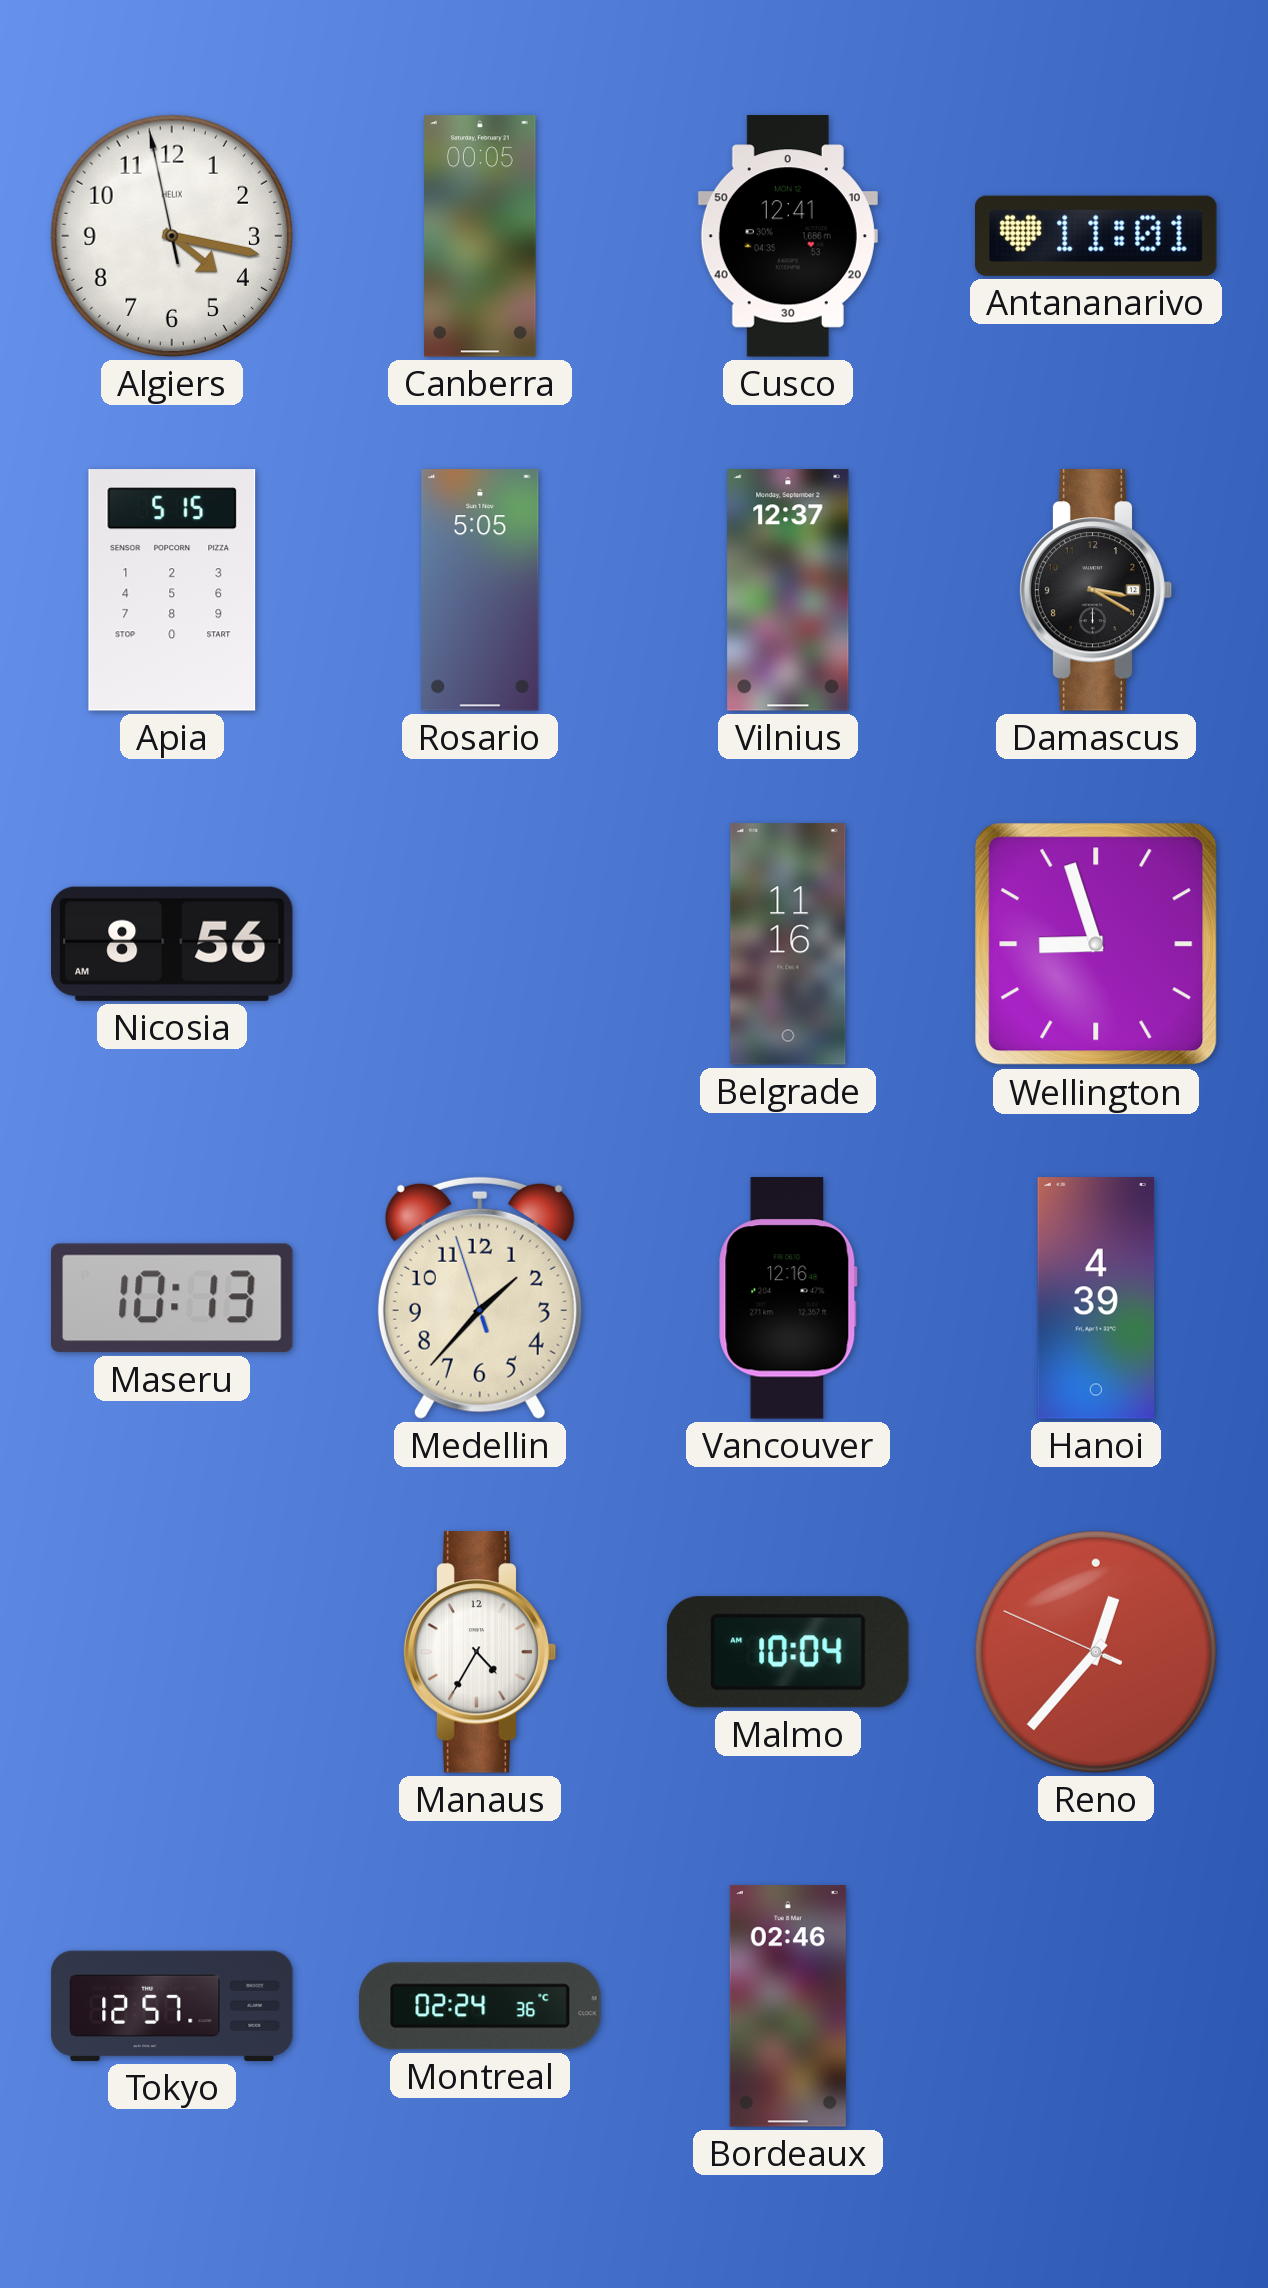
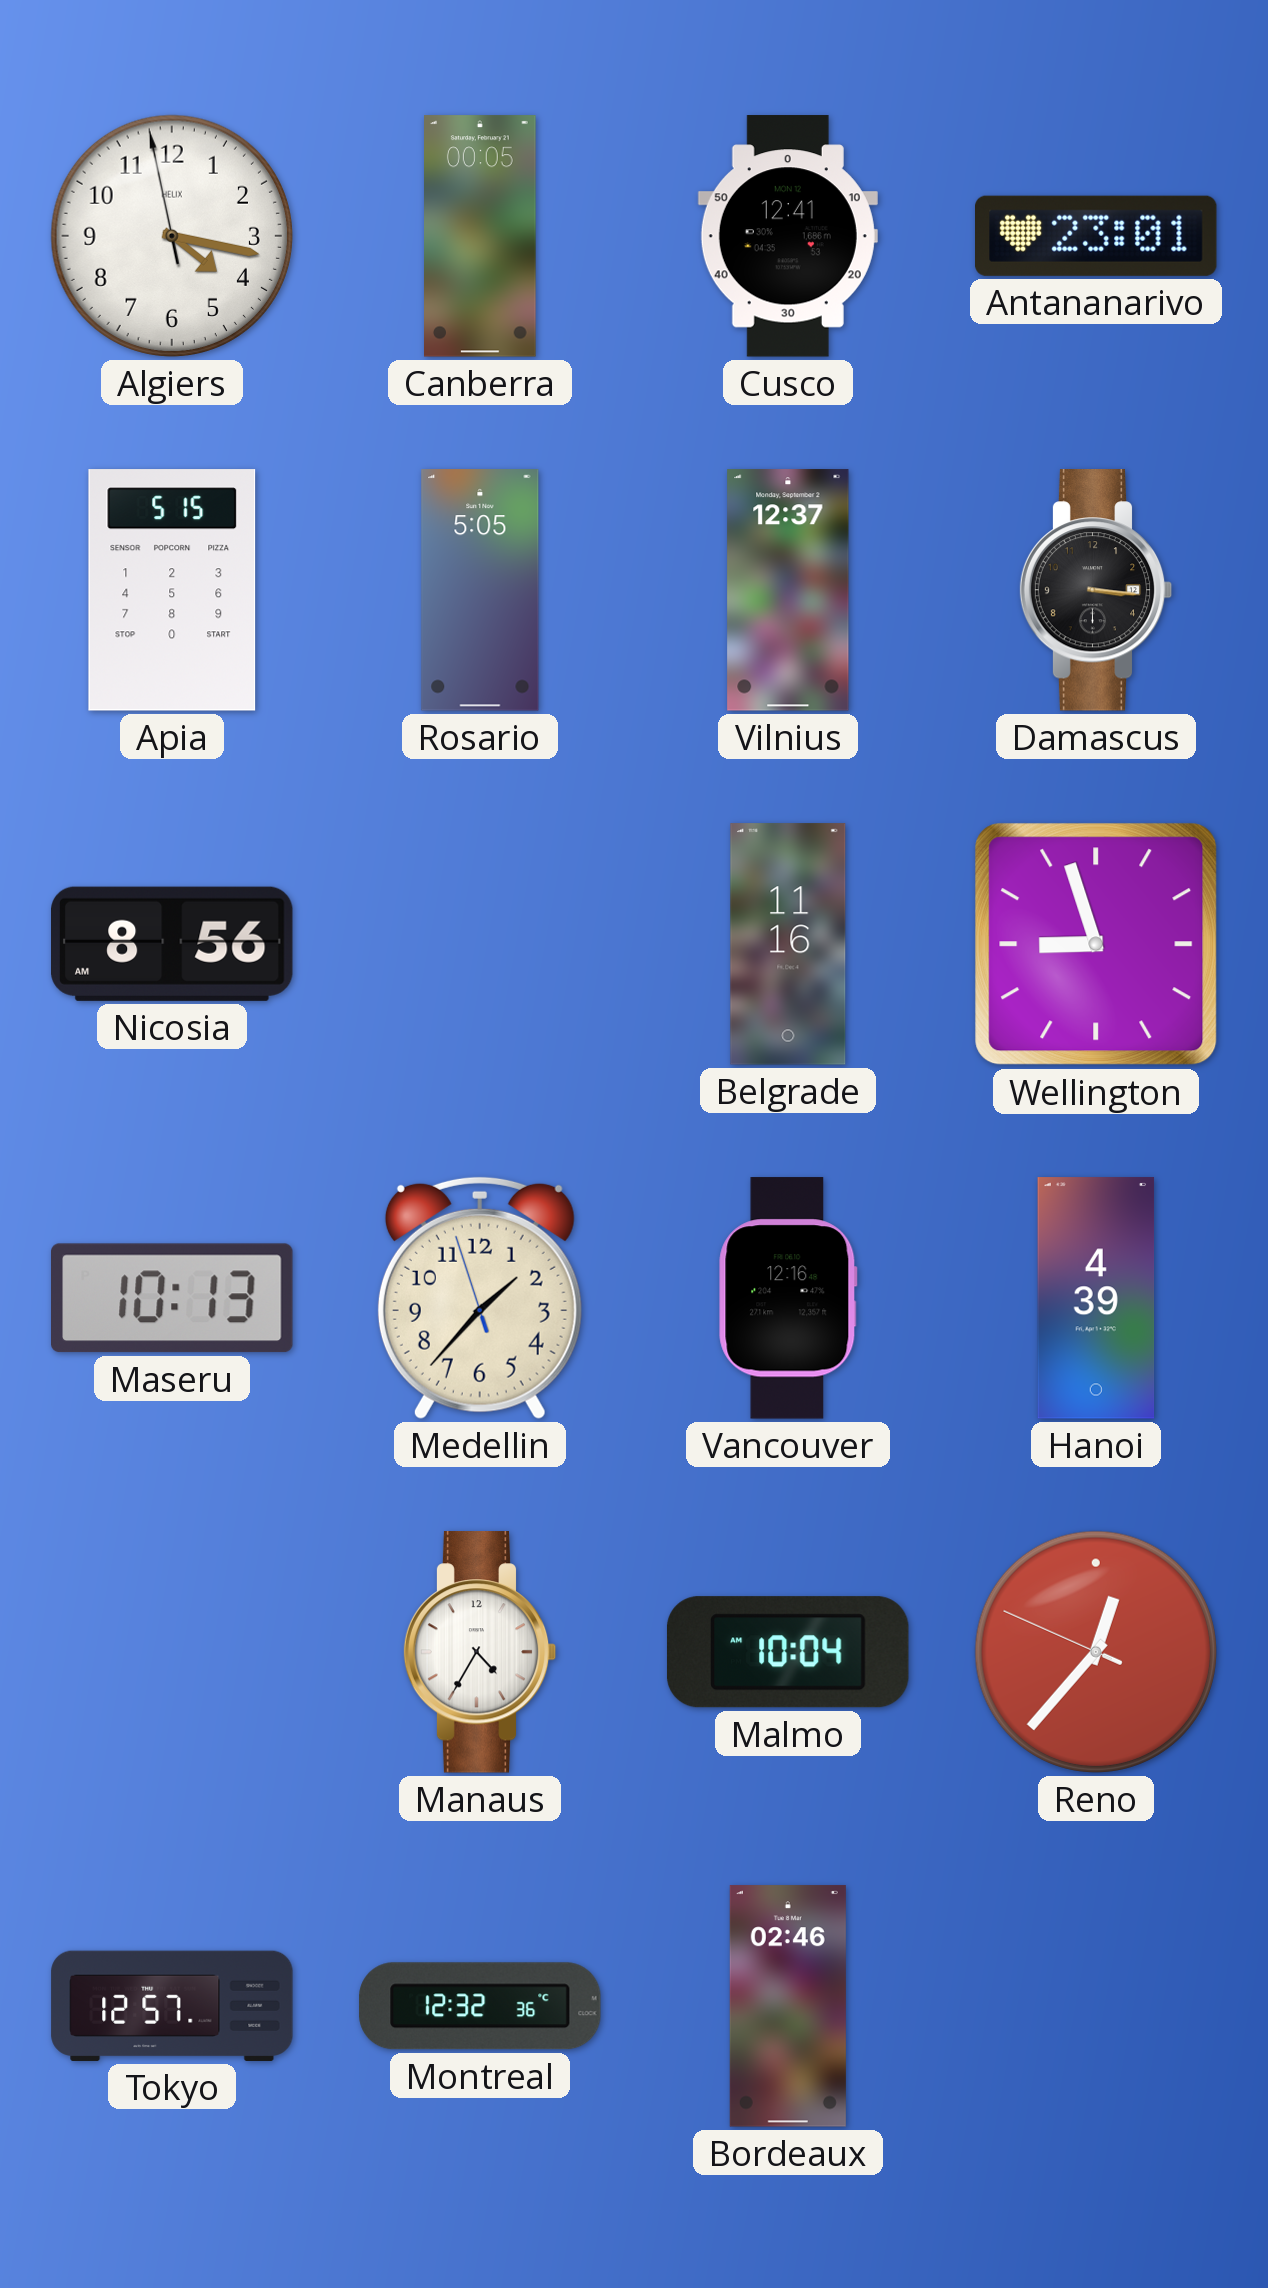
Antananarivo: 11:01 -> 23:01 (1097, 236)
Damascus: 3:20 -> 3:16 (1096, 590)
Montreal: 02:24 -> 12:32 (480, 2006)
